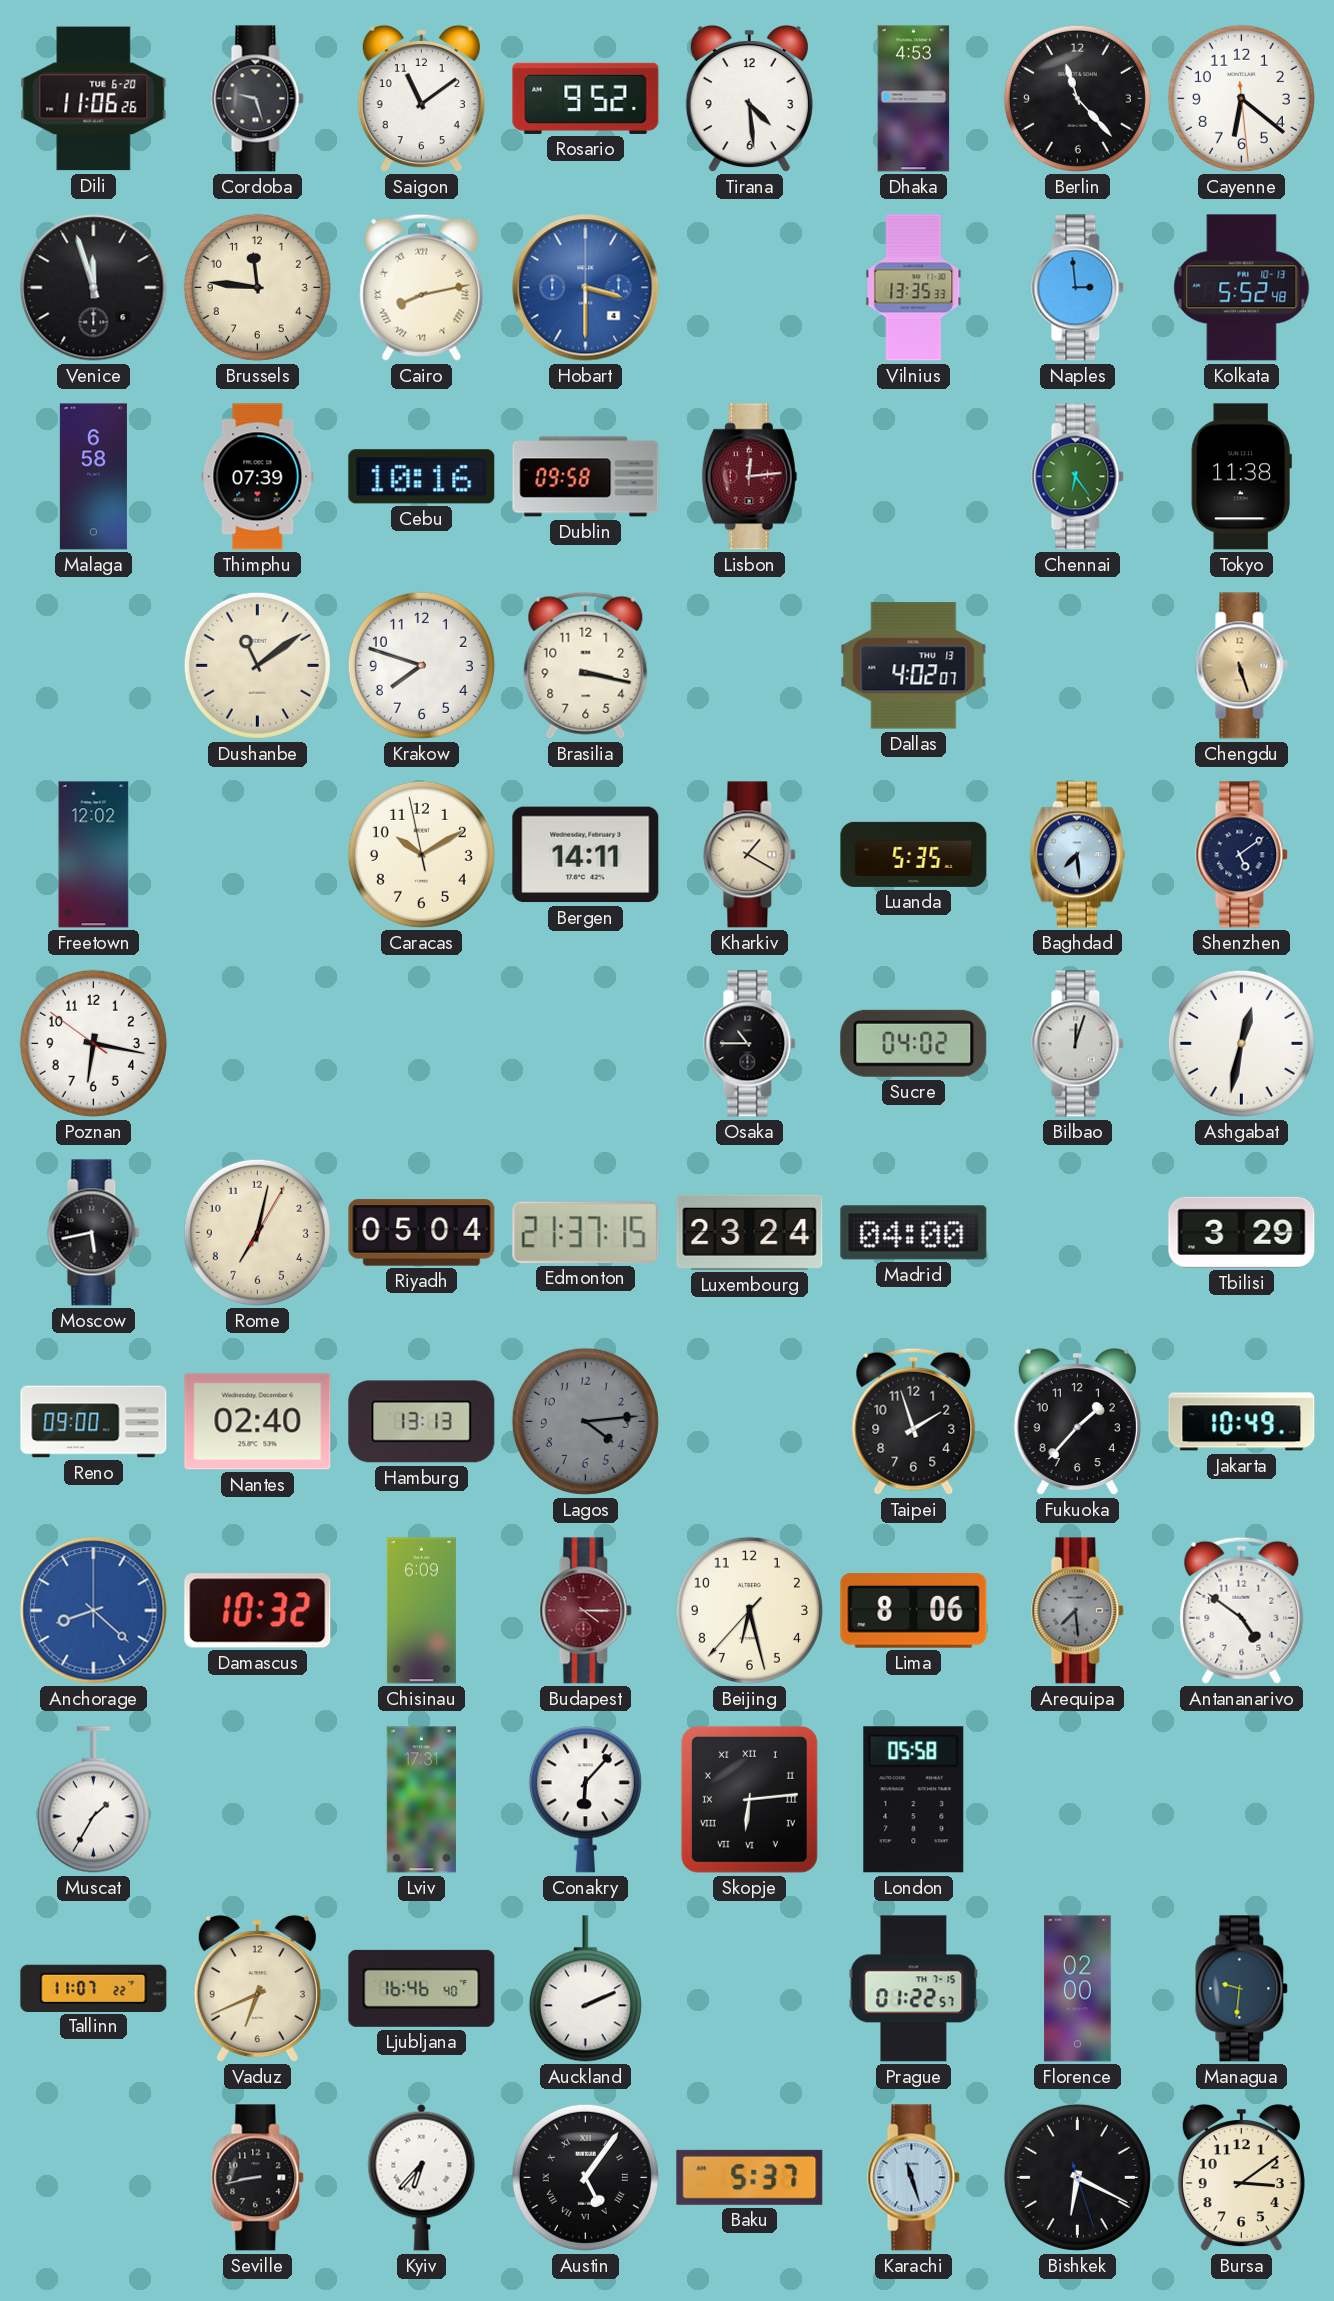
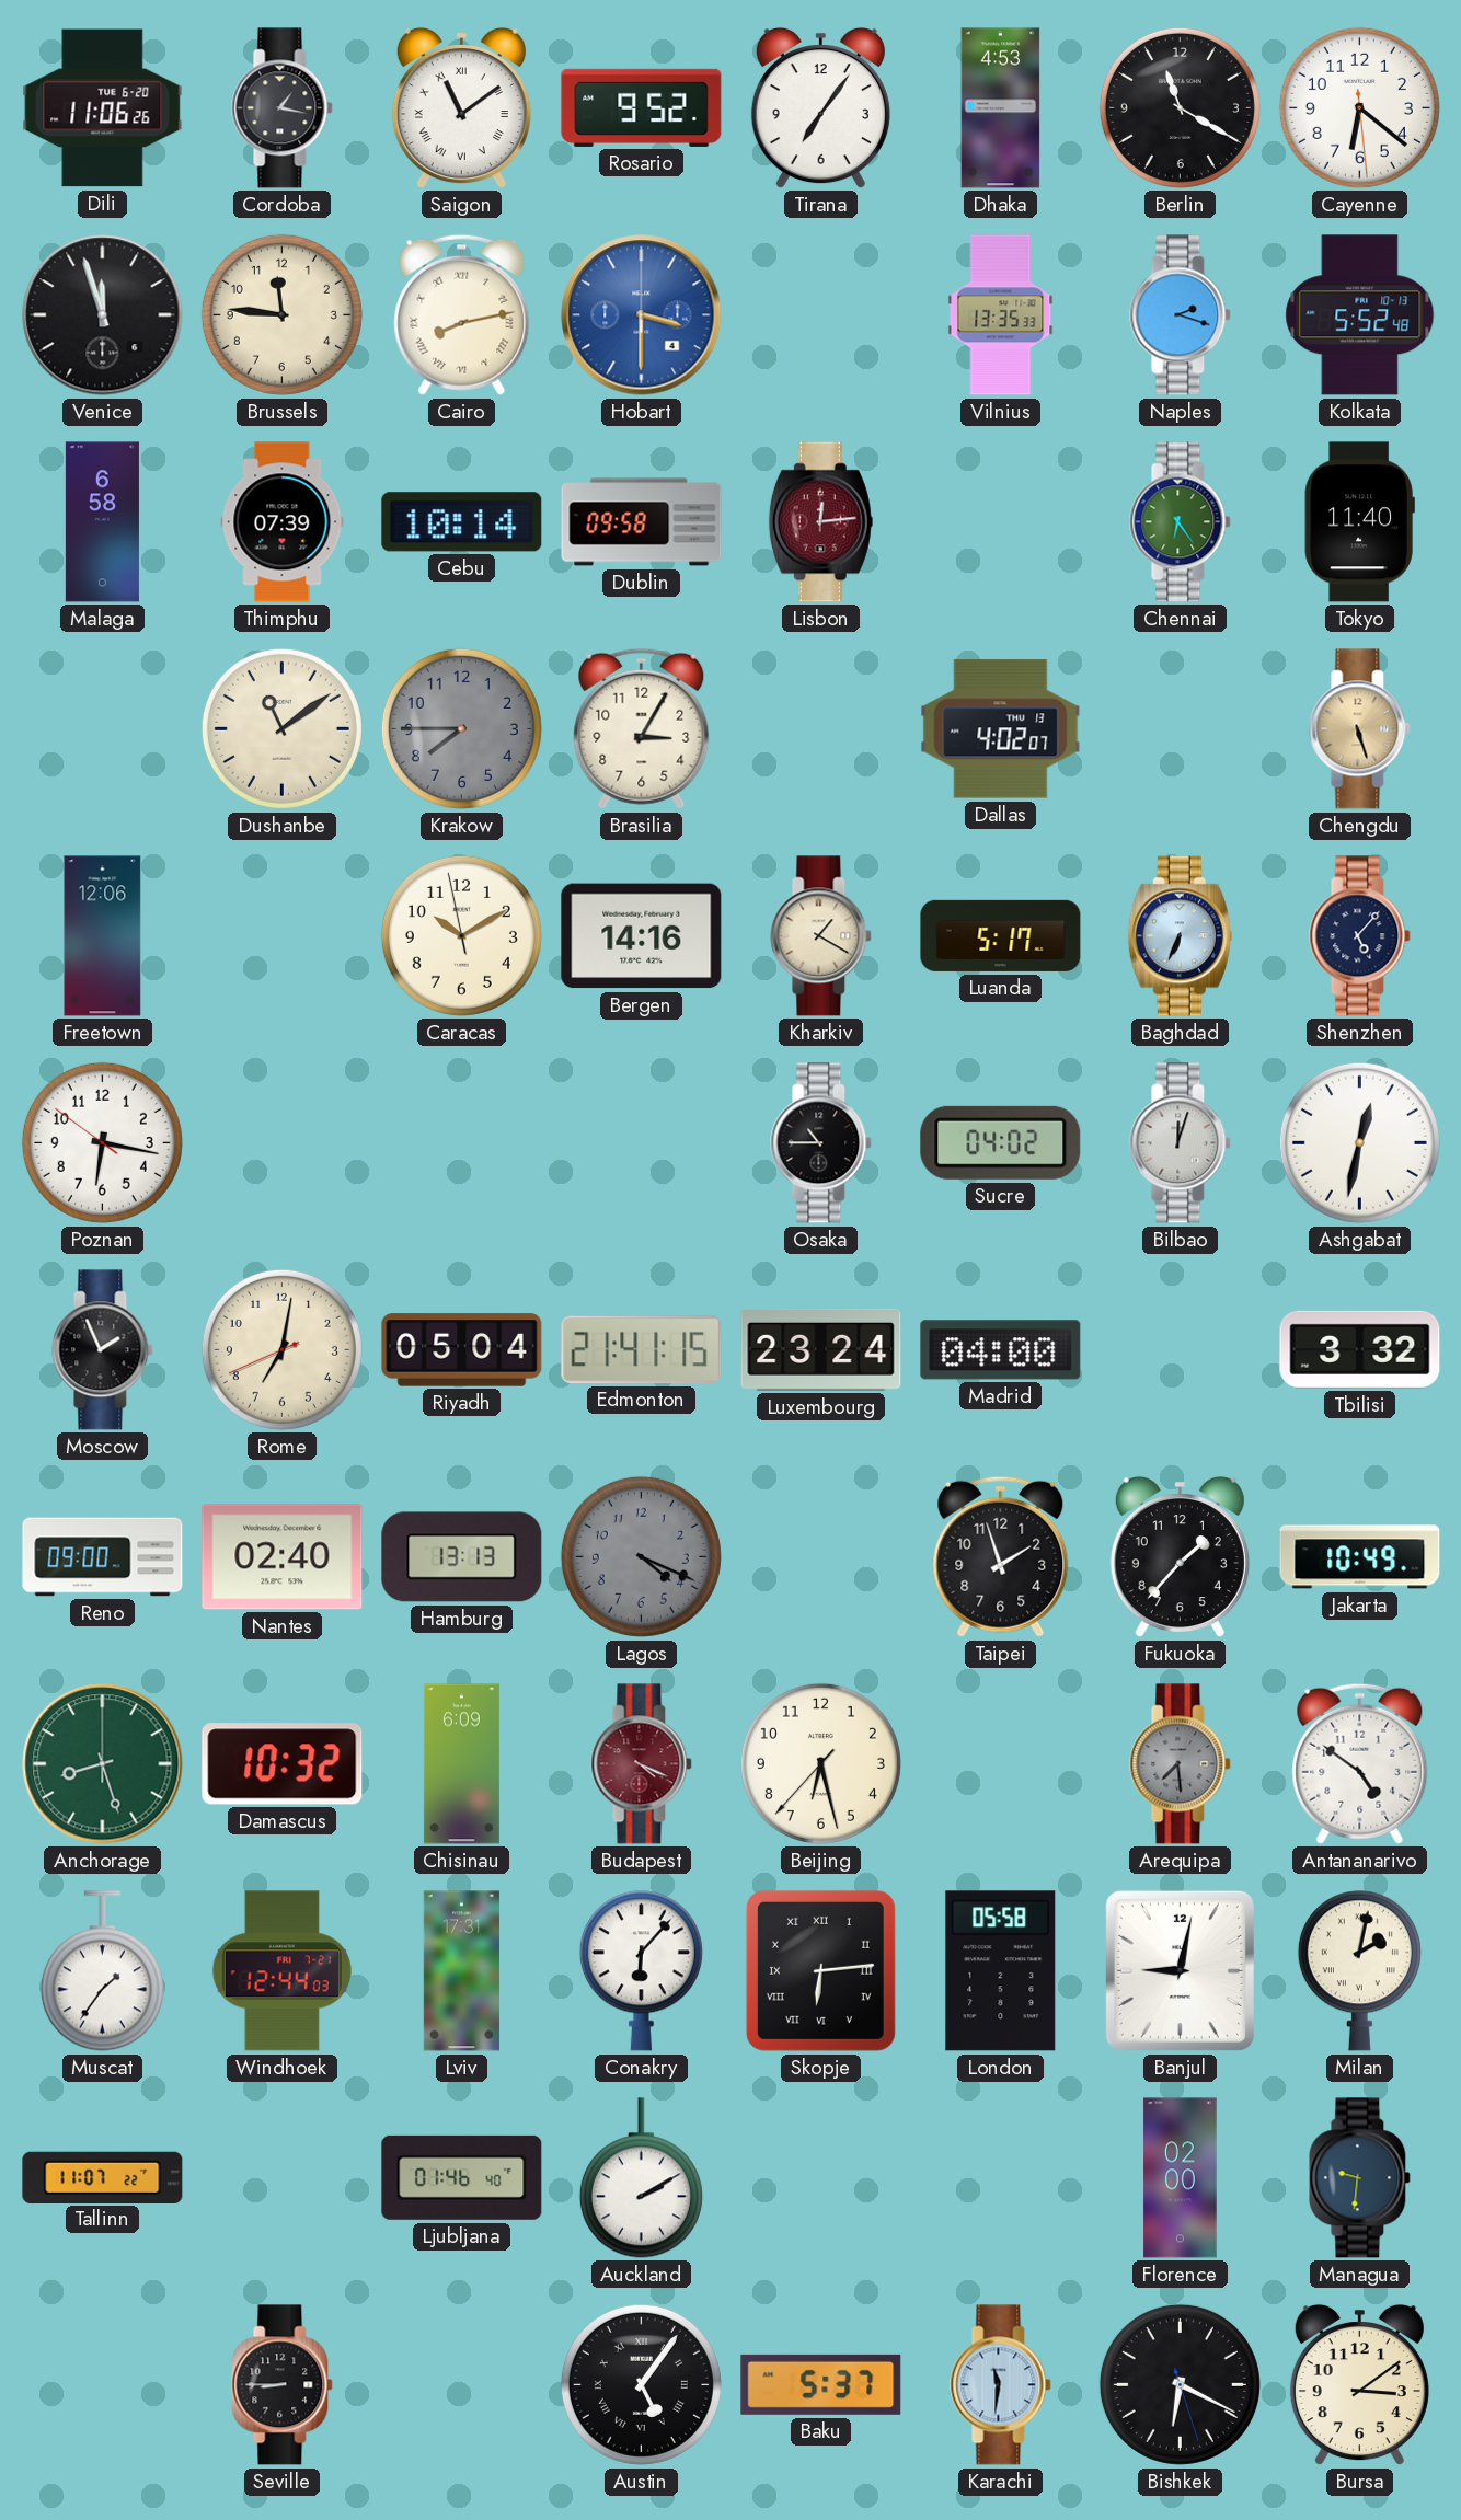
Cordoba: 9:27 -> 1:17 (283, 108)
Saigon numerals: Arabic -> Roman (461, 108)
Tirana: 4:29 -> 7:06 (820, 108)
Berlin: 11:23 -> 11:20 (1180, 107)
Naples: 2:59 -> 2:18 (1181, 315)
Cebu: 10:16 -> 10:14 (462, 522)
Tokyo: 11:38 -> 11:40 (1359, 522)
Krakow: 7:48 -> 7:45 (461, 728)
Krakow dial: white -> grey (461, 728)
Brasilia: 3:17 -> 3:05 (642, 728)
Freetown: 12:02 -> 12:06 (103, 936)
Bergen: 14:11 -> 14:16 (642, 936)
Luanda: 5:35 -> 5:17 (1001, 935)
Baghdad: 7:29 -> 6:34 (1180, 936)
Shenzhen: 5:09 -> 5:07 (1360, 936)
Moscow: 5:43 -> 1:56 (103, 1350)
Rome: 7:02 -> 7:01 (281, 1349)
Edmonton: 21:37 -> 21:41 (642, 1349)
Tbilisi: 3:29 -> 3:32 (1360, 1349)
Lagos: 4:14 -> 4:19 (641, 1556)
Anchorage: 8:22 -> 8:27 (103, 1764)
Anchorage dial: blue -> green (103, 1764)
Budapest: 4:15 -> 4:19 (642, 1764)
Lima: 8:06 -> none (914, 1611)
Muscat: 1:35 -> 1:36 (102, 1971)
Windhoek: none -> 12:44 (281, 1971)
Banjul: none -> 9:02 (1180, 1970)
Milan: none -> 2:02 (1359, 1971)
Vaduz: 6:41 -> none (257, 1989)
Ljubljana: 16:46 -> 01:46 (462, 2177)
Auckland: 2:11 -> 2:10 (641, 2178)
Prague: 01:22 -> none (914, 1989)
Seville: 8:43 -> 8:45 (283, 2385)
Kyiv: 6:37 -> none (422, 2177)
Karachi: 11:27 -> 11:31 (1001, 2385)
